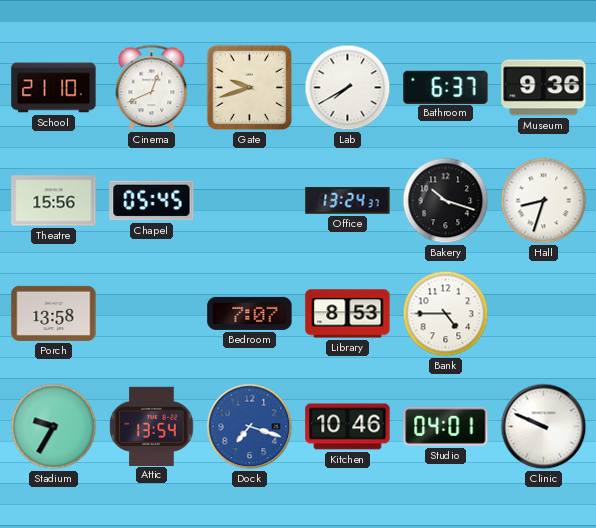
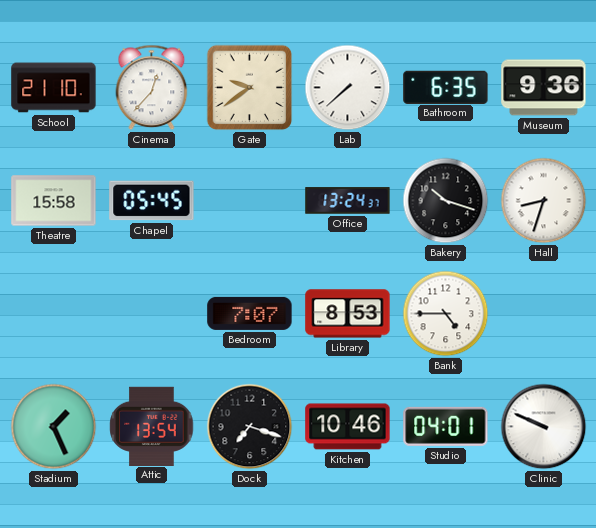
Cinema: 12:41 -> 12:37 (152, 88)
Gate: 9:42 -> 9:39 (250, 88)
Lab: 7:40 -> 7:38 (348, 88)
Bathroom: 6:37 -> 6:35 (446, 87)
Theatre: 15:56 -> 15:58 (54, 201)
Porch: 13:58 -> none (54, 313)
Stadium: 9:35 -> 1:26 (54, 427)
Dock dial: blue -> black (250, 427)
